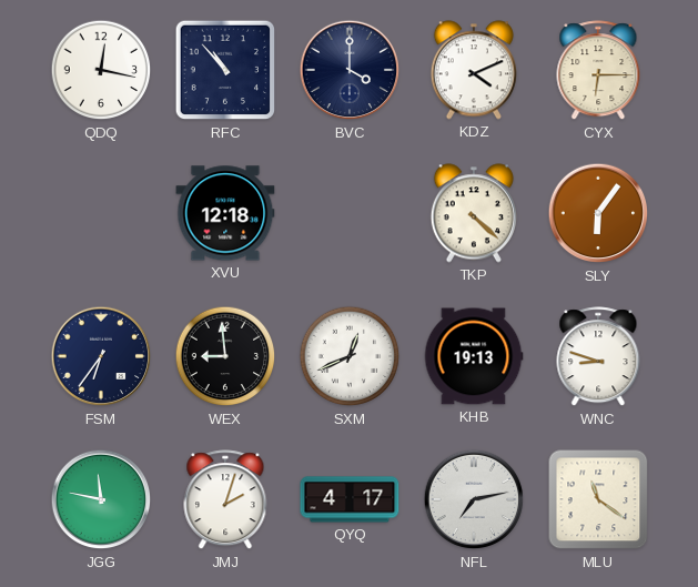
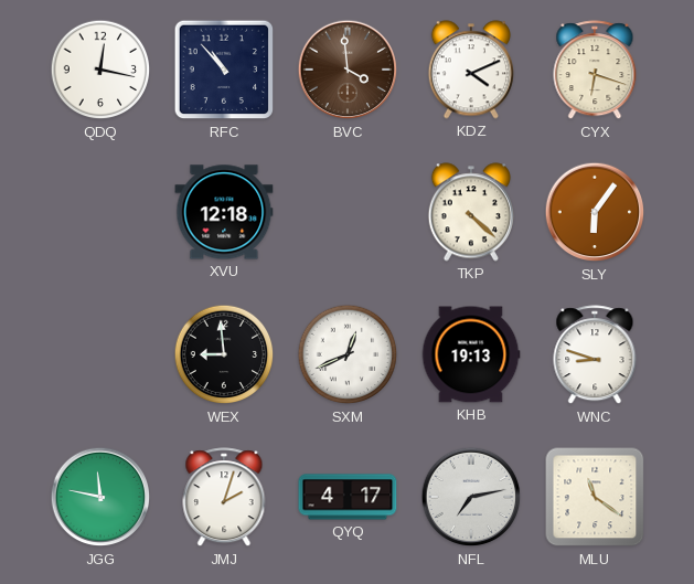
BVC: 4:00 -> 3:59 (348, 70)
BVC dial: navy -> brown (348, 70)
CYX: 6:15 -> 6:18 (595, 71)
FSM: 6:36 -> none (101, 356)
